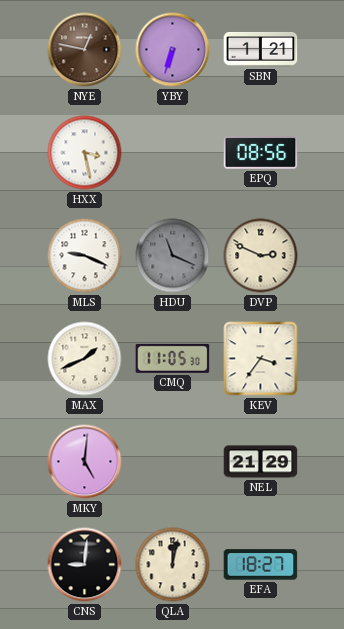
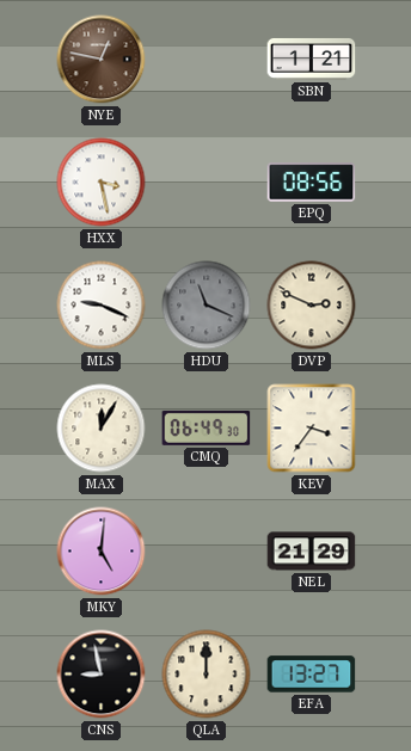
YBY: 6:33 -> none (173, 50)
MAX: 1:41 -> 12:05 (102, 429)
CMQ: 11:05 -> 06:49 (207, 427)
CNS: 9:01 -> 8:58 (102, 675)
QLA: 12:02 -> 12:00 (207, 675)
EFA: 18:27 -> 13:27 (312, 675)
